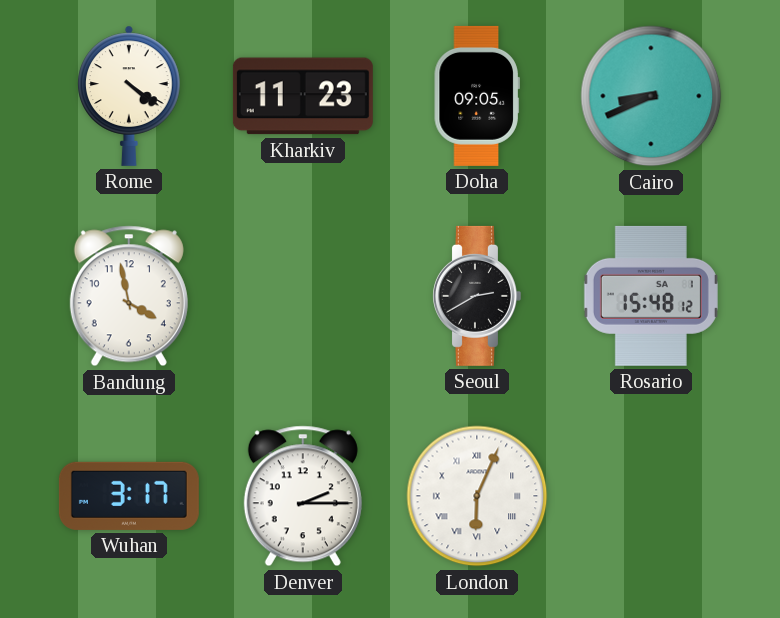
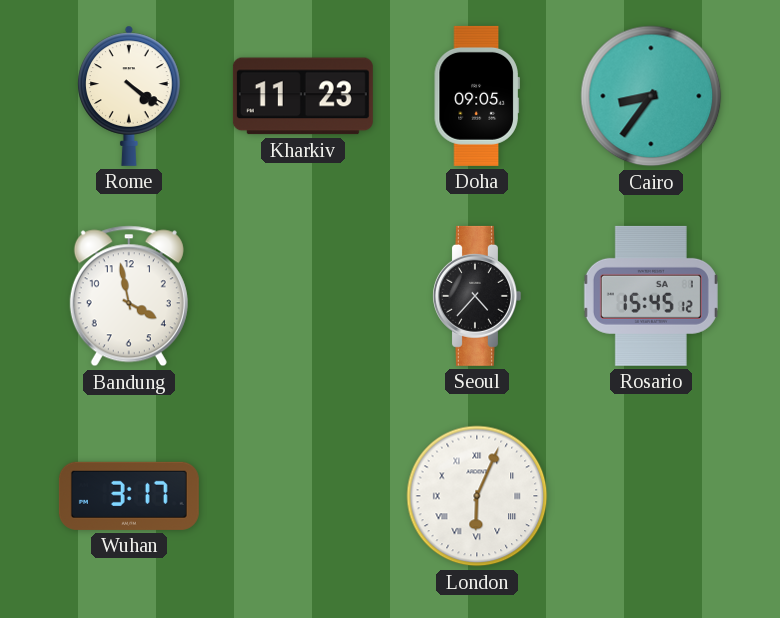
Cairo: 8:41 -> 8:36 (651, 96)
Seoul: 2:40 -> 4:37 (477, 296)
Rosario: 15:48 -> 15:45 (651, 296)
Denver: 2:15 -> none (303, 496)
